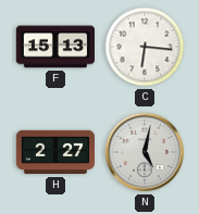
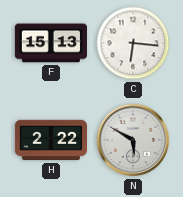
H: 2:27 -> 2:22 (50, 140)
N: 5:02 -> 5:50 (133, 140)
